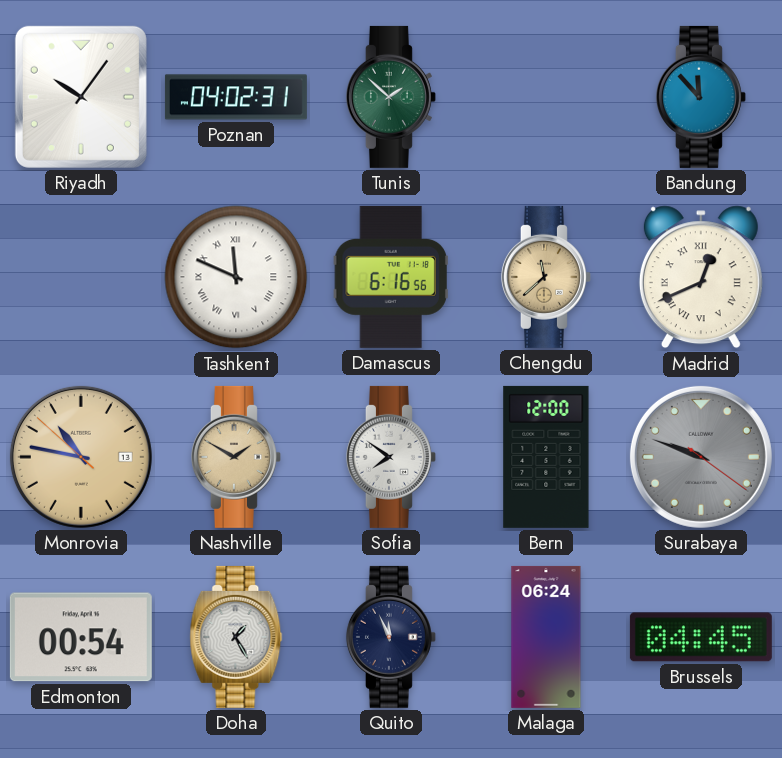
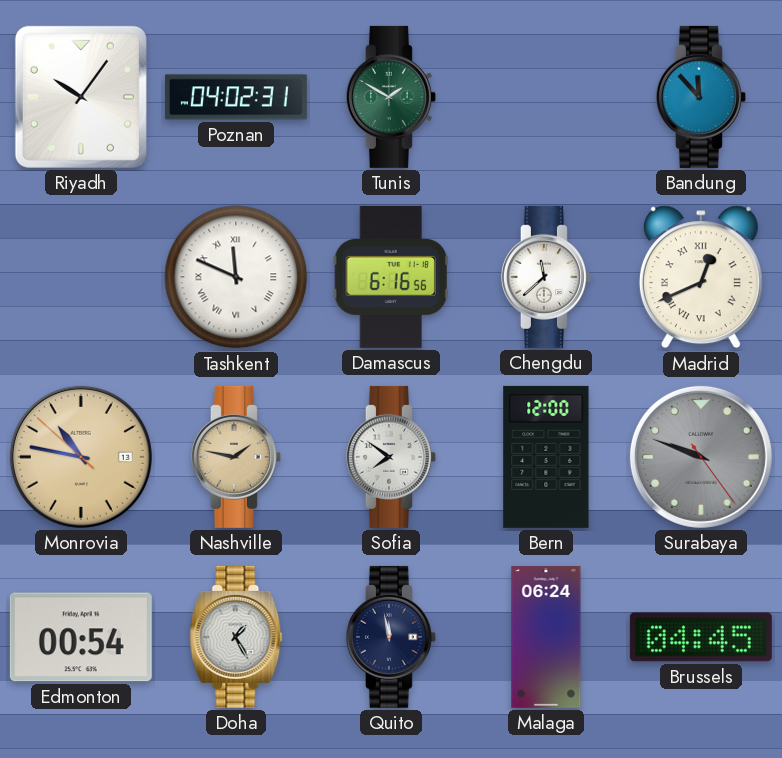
Tunis: 1:52 -> 1:50 (391, 97)
Chengdu dial: champagne -> white (546, 277)
Nashville: 1:50 -> 1:47 (236, 457)
Surabaya: 9:48:21 -> 9:48:24 (701, 457)
Quito: 11:56 -> 11:58 (391, 637)
